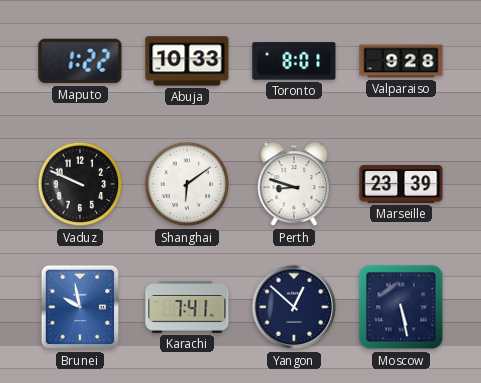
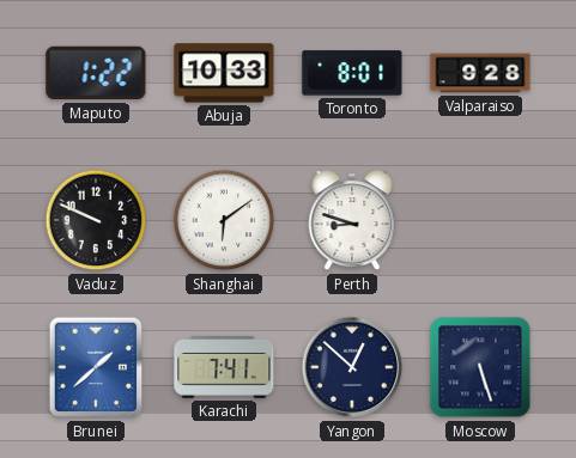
Marseille: 23:39 -> none (401, 185)
Brunei: 9:58 -> 1:38 (96, 367)
Moscow: 5:28 -> 5:27 (480, 367)
